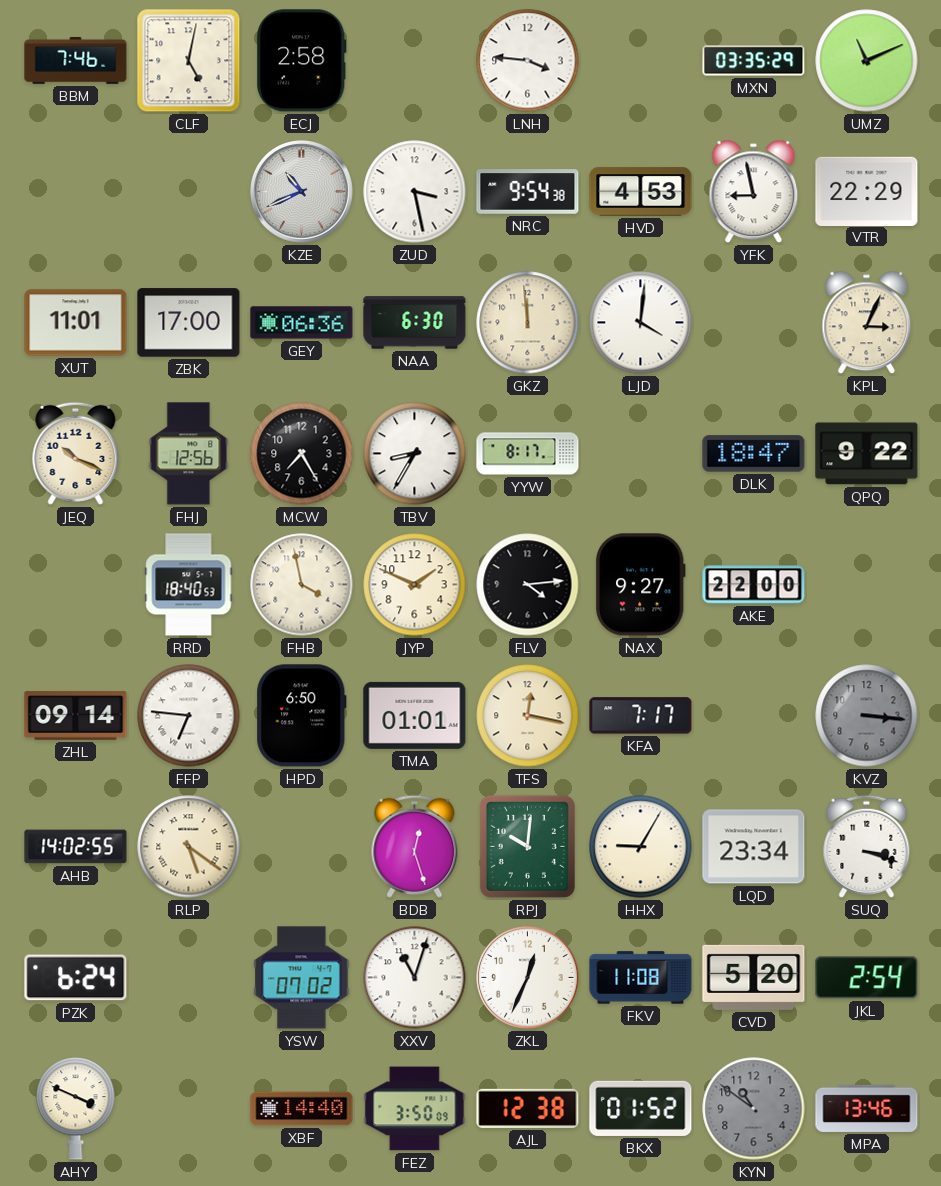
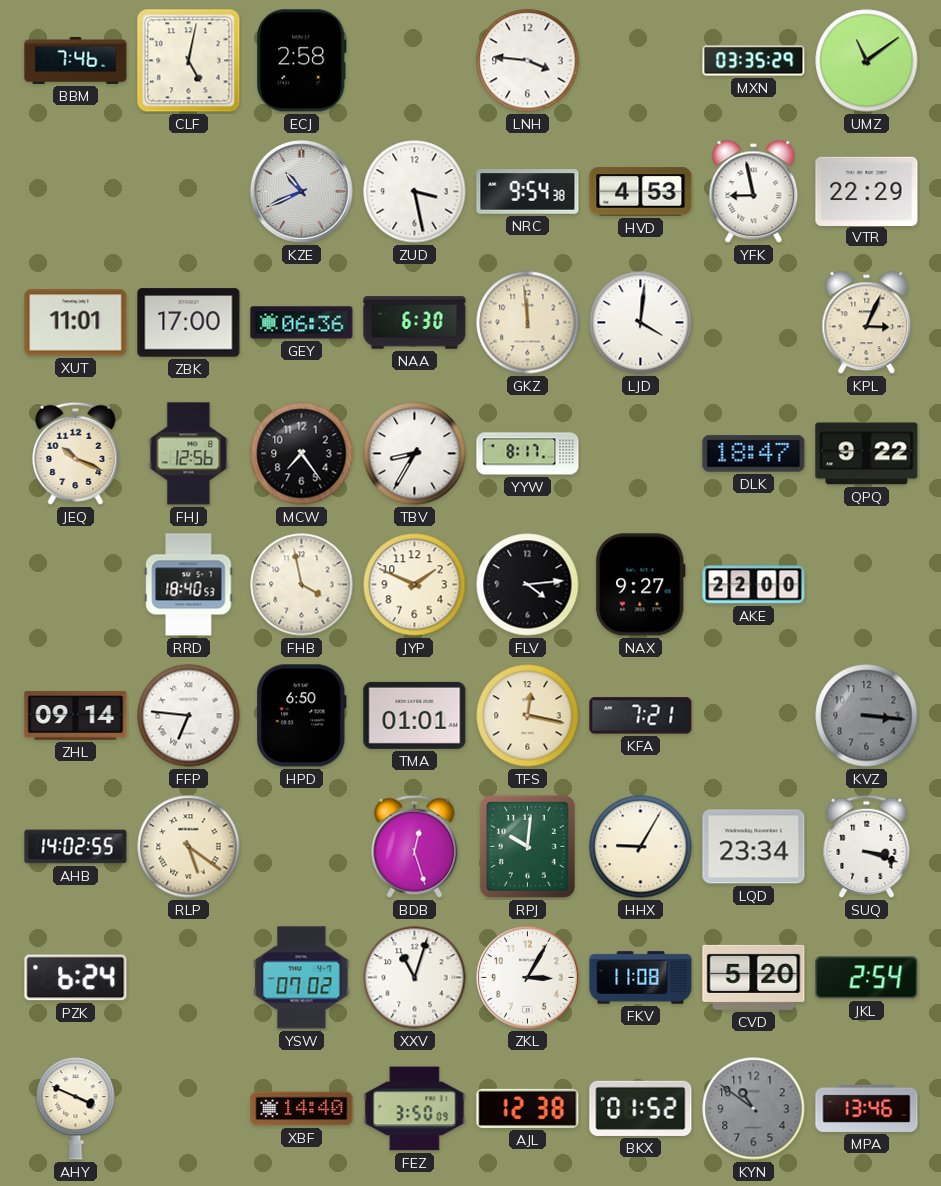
UMZ: 11:11 -> 11:09 (867, 61)
MCW: 7:25 -> 7:24 (302, 454)
KFA: 7:17 -> 7:21 (641, 716)
ZKL: 12:34 -> 3:05 (528, 978)
